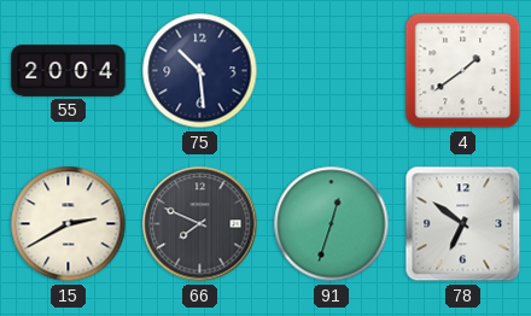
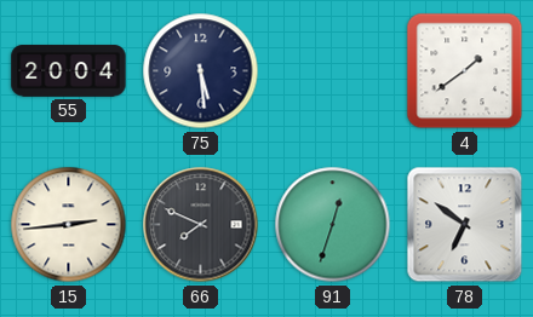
75: 10:29 -> 5:29 (201, 71)
15: 2:40 -> 2:44 (69, 225)
